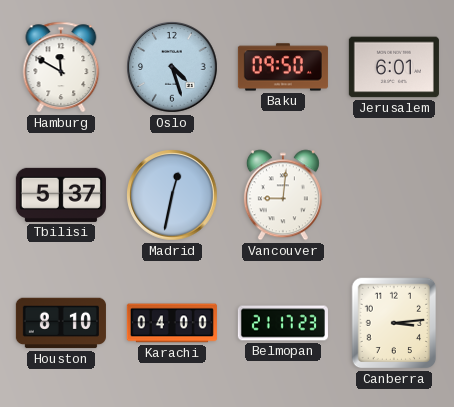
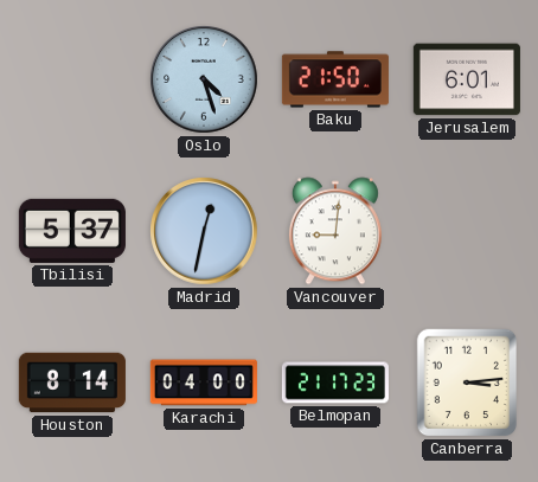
Hamburg: 11:50 -> none (61, 67)
Baku: 09:50 -> 21:50 (335, 79)
Houston: 8:10 -> 8:14 (72, 383)
